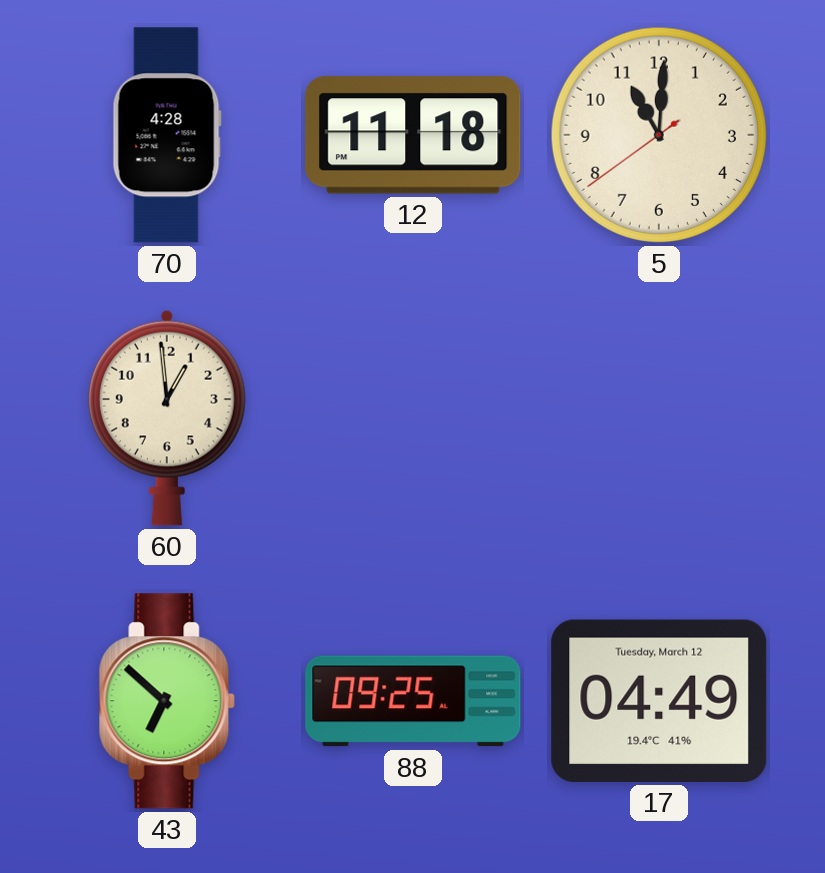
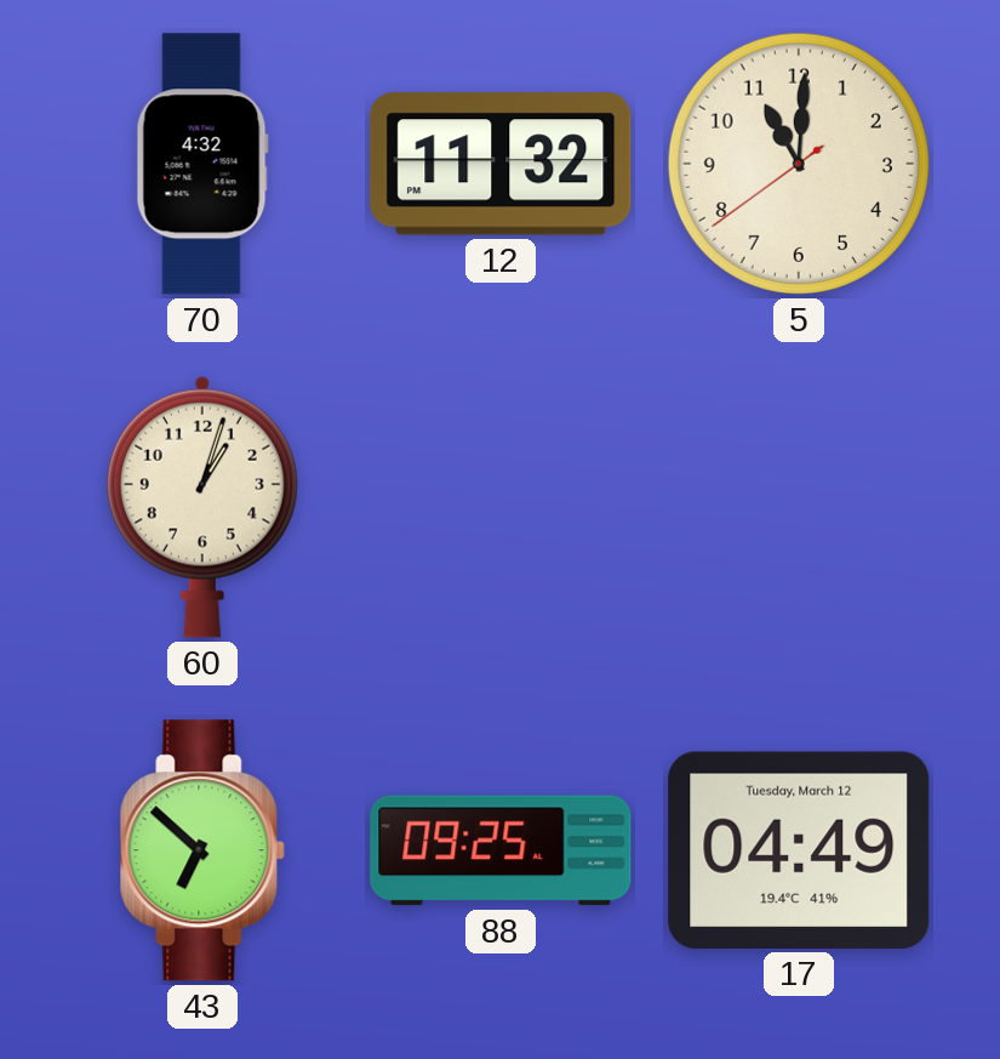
70: 4:28 -> 4:32 (202, 164)
12: 11:18 -> 11:32 (501, 164)
60: 12:59 -> 1:03 (202, 507)
